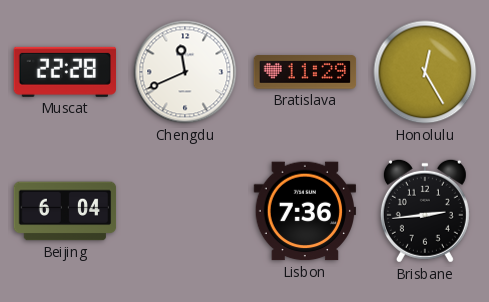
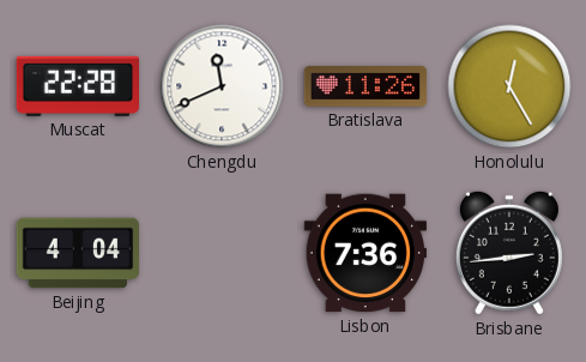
Bratislava: 11:29 -> 11:26 (366, 86)
Beijing: 6:04 -> 4:04 (78, 253)
